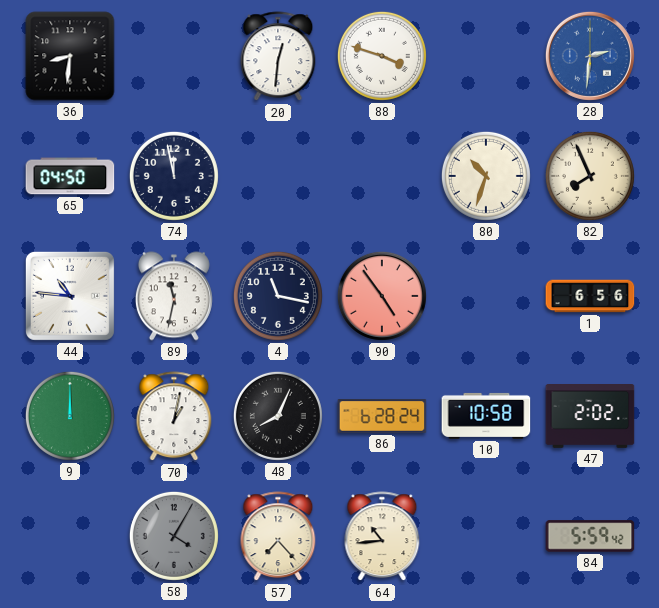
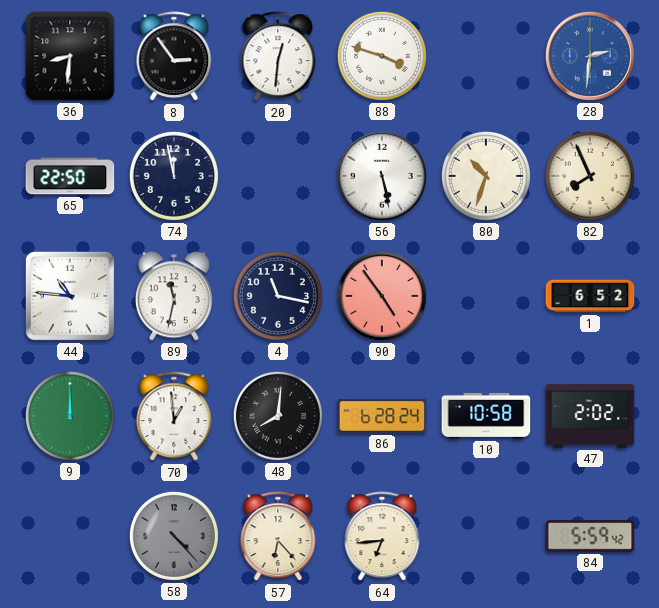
8: none -> 2:54 (174, 57)
65: 04:50 -> 22:50 (70, 176)
56: none -> 5:28 (382, 176)
1: 6:56 -> 6:52 (590, 296)
70: 1:02 -> 12:59 (174, 417)
48: 8:04 -> 8:01 (278, 416)
58: 4:05 -> 4:23 (174, 536)
57: 7:23 -> 6:23 (278, 537)
64: 10:44 -> 6:44 (382, 537)
